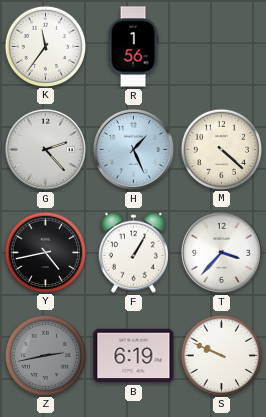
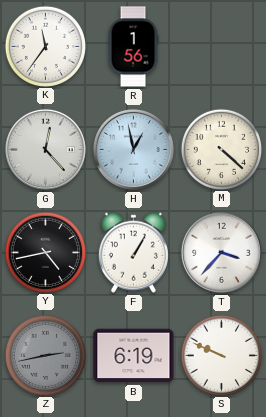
G: 2:23 -> 12:23 (45, 149)
H: 1:26 -> 12:58 (133, 149)
